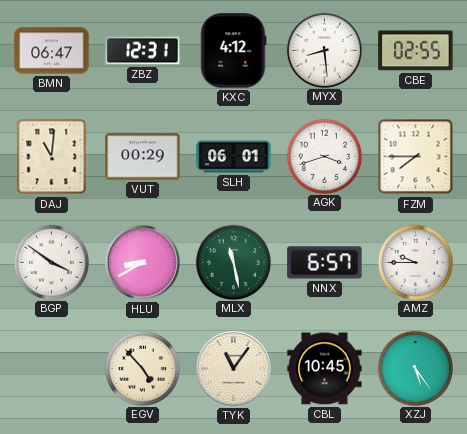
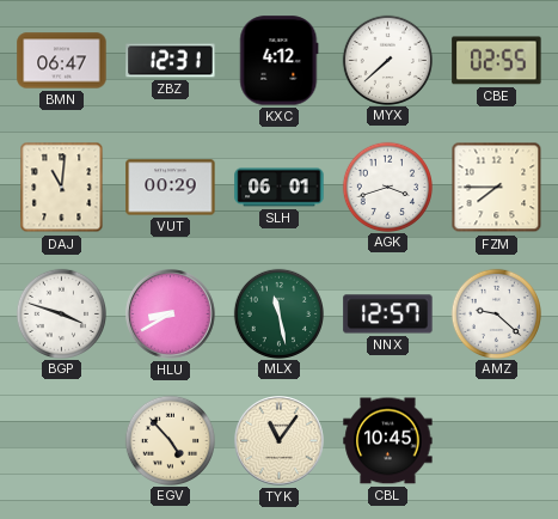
MYX: 8:29 -> 7:38 (387, 60)
BGP: 3:51 -> 3:48 (61, 313)
NNX: 6:57 -> 12:57 (388, 315)
AMZ: 9:45 -> 9:22 (496, 313)
XZJ: 5:24 -> none (415, 368)
